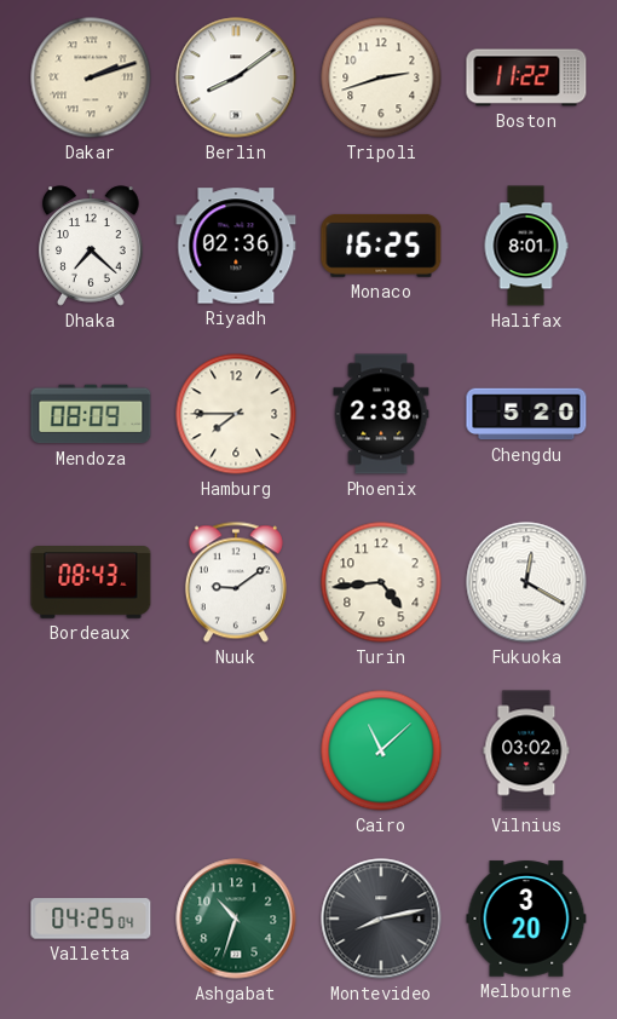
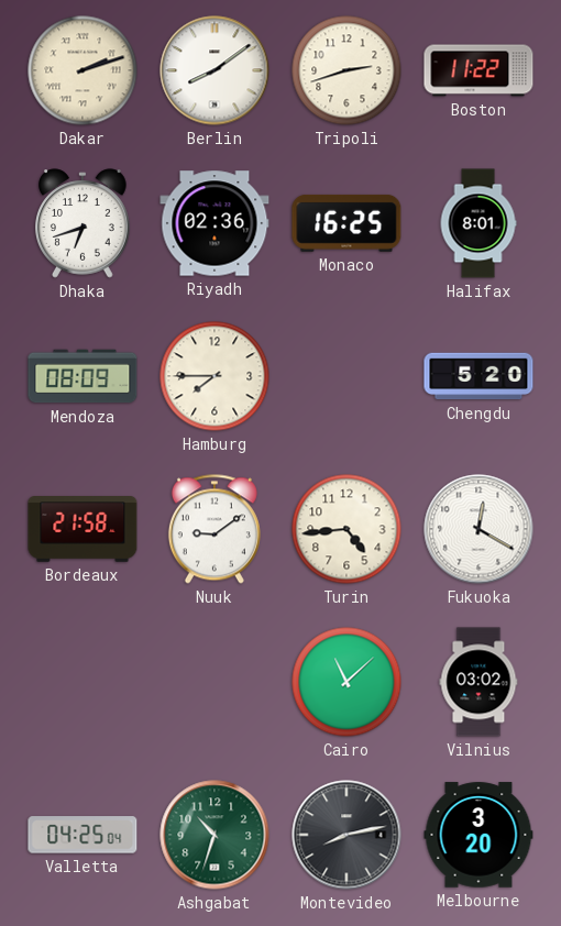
Dhaka: 7:22 -> 6:42 (82, 223)
Phoenix: 2:38 -> none (381, 414)
Bordeaux: 08:43 -> 21:58 (82, 530)
